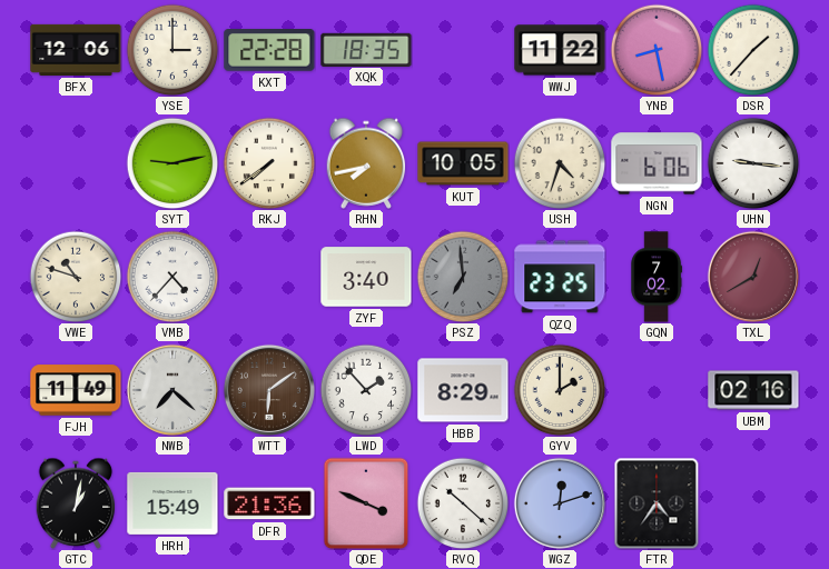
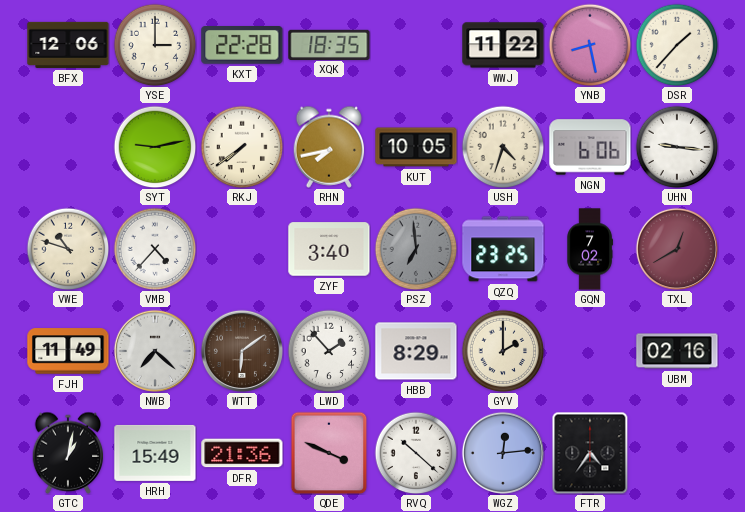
WGZ: 12:12 -> 12:14 (503, 453)
